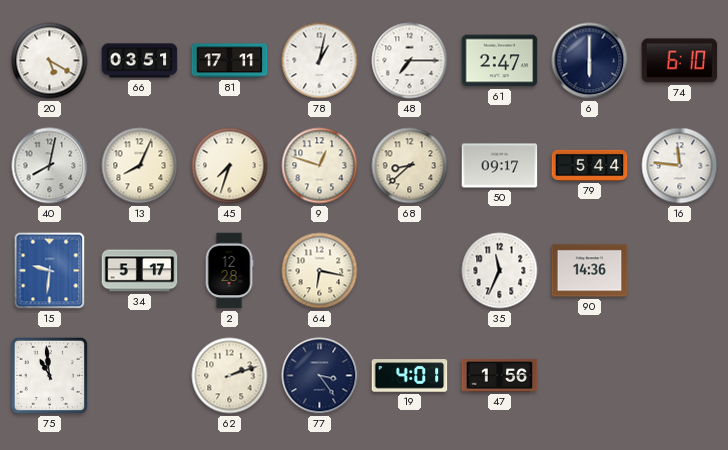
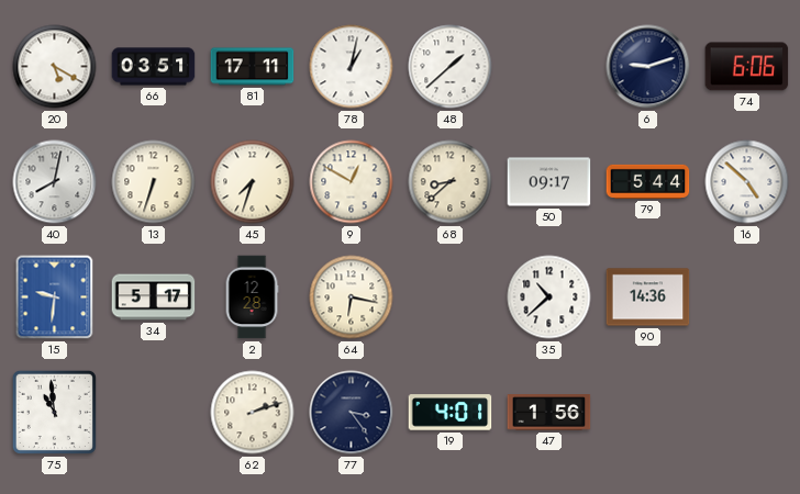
48: 7:15 -> 1:38 (451, 67)
61: 2:47 -> none (500, 61)
6: 6:00 -> 9:12 (648, 67)
74: 6:10 -> 6:06 (747, 67)
13: 8:04 -> 6:33 (154, 182)
9: 12:48 -> 12:50 (352, 182)
16: 11:46 -> 4:52 (747, 182)
35: 11:34 -> 10:38 (549, 297)
